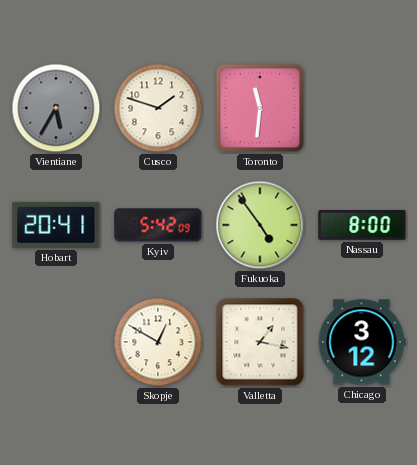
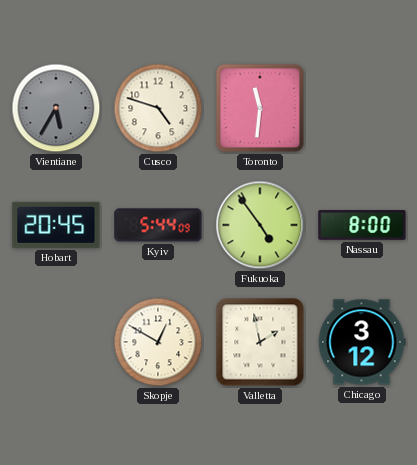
Cusco: 1:48 -> 4:48 (158, 108)
Hobart: 20:41 -> 20:45 (56, 225)
Kyiv: 5:42 -> 5:44 (158, 225)
Valletta: 1:17 -> 1:58 (260, 342)
